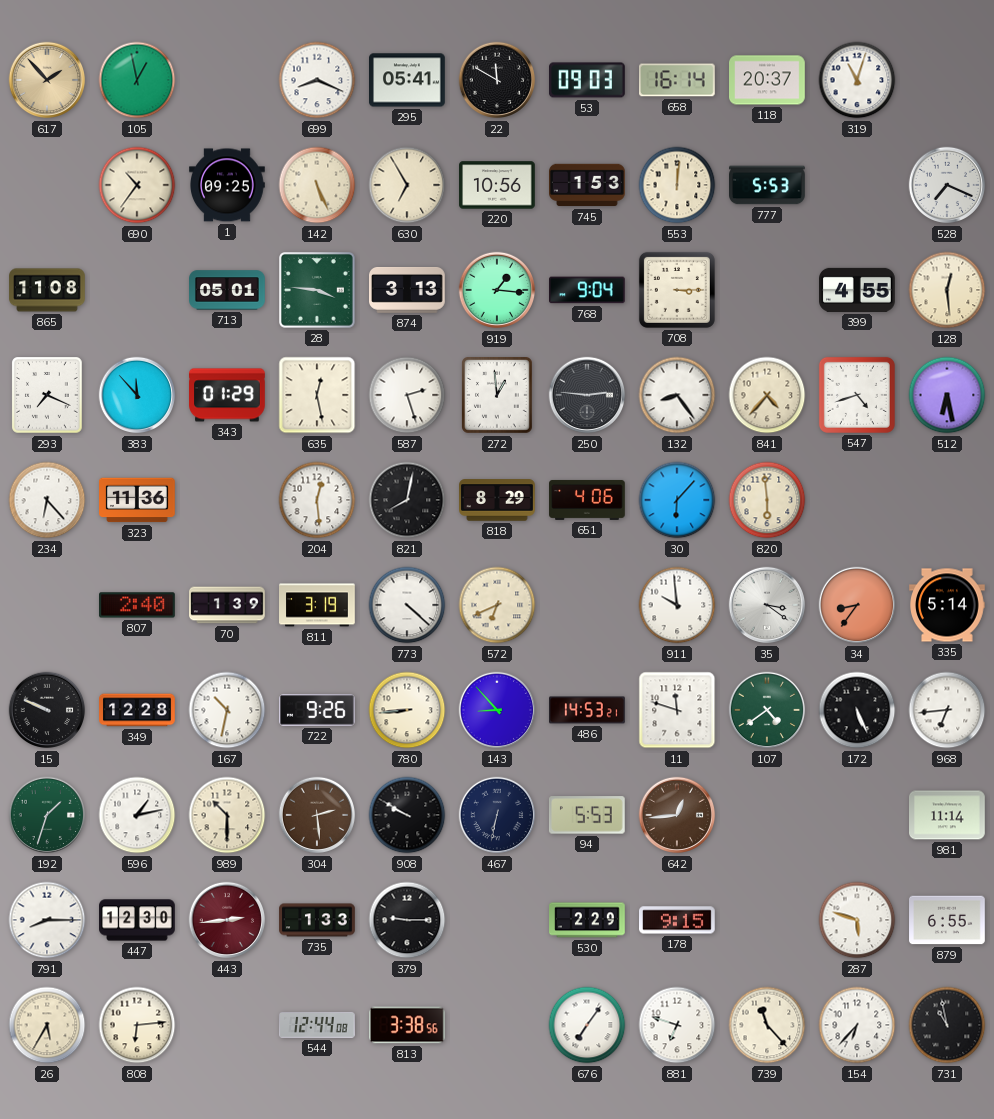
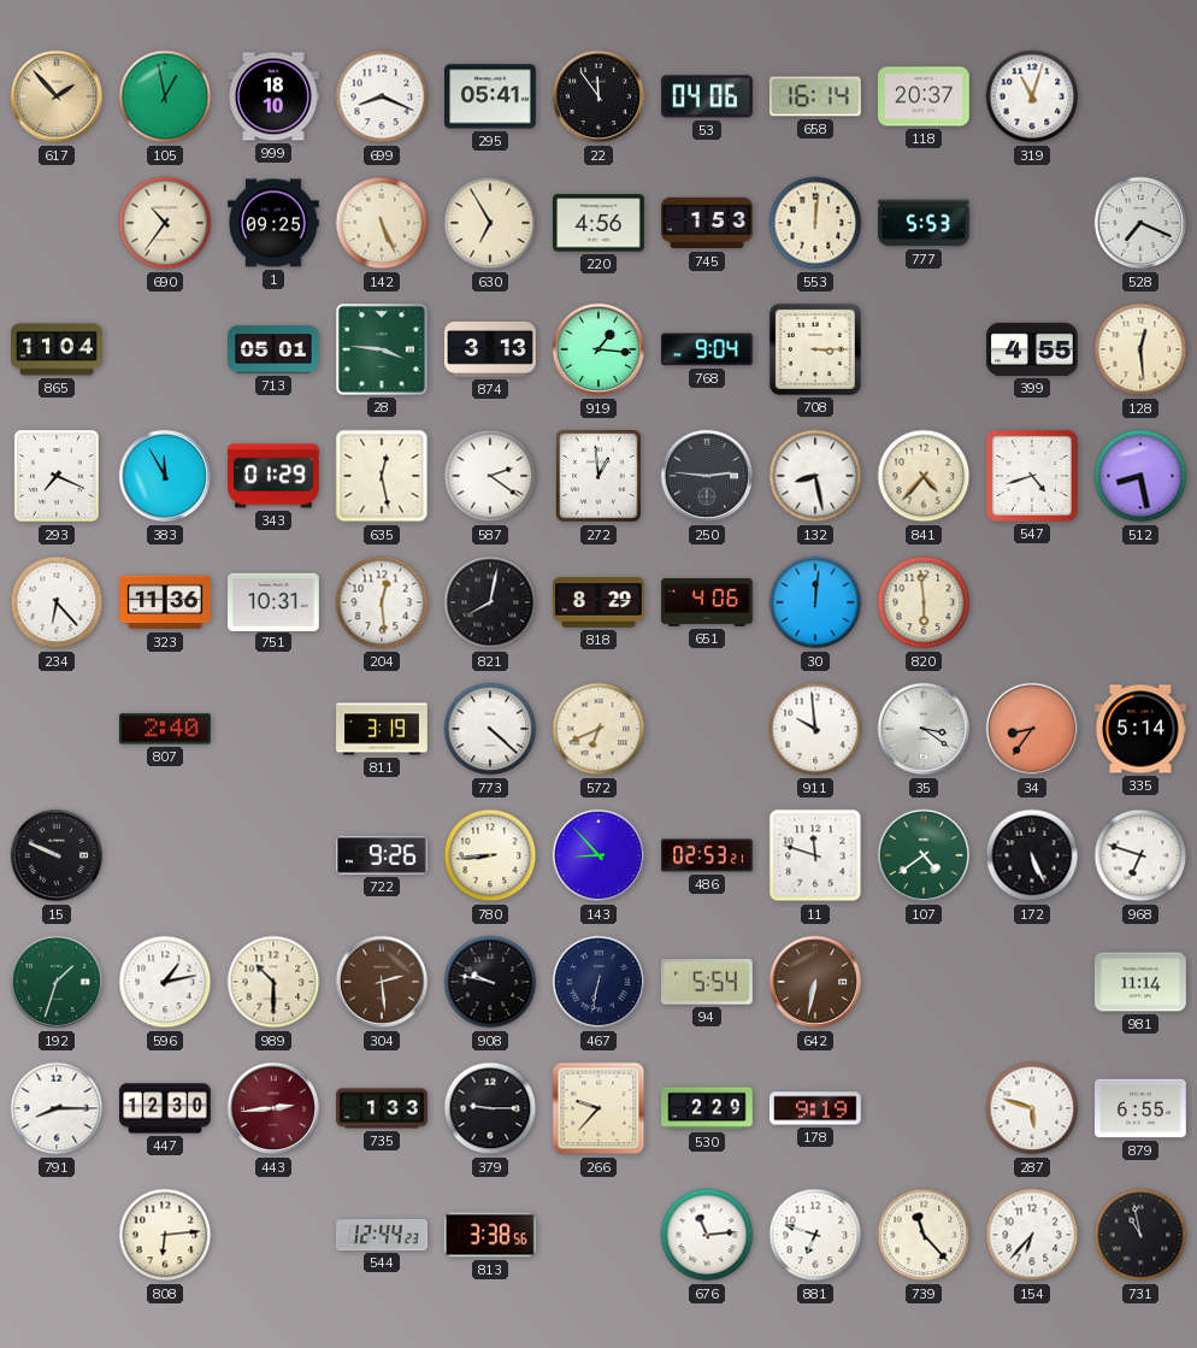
999: none -> 18:10 (275, 96)
22: 11:50 -> 11:54 (598, 96)
53: 09:03 -> 04:06 (708, 96)
220: 10:56 -> 4:56 (598, 223)
865: 11:08 -> 11:04 (57, 349)
383: 11:53 -> 11:55 (165, 476)
587: 2:27 -> 2:21 (490, 476)
132: 8:24 -> 8:28 (815, 476)
512: 6:28 -> 8:28 (1140, 476)
751: none -> 10:31 (275, 601)
30: 6:07 -> 12:01 (815, 602)
70: 1:39 -> none (227, 605)
349: 12:28 -> none (137, 710)
167: 10:32 -> none (227, 710)
486: 14:53 -> 02:53 (707, 855)
968: 6:44 -> 6:48 (1140, 855)
908: 9:50 -> 9:47 (490, 982)
94: 5:53 -> 5:54 (707, 982)
642: 12:44 -> 6:32 (815, 982)
266: none -> 9:37 (598, 1108)
178: 9:15 -> 9:19 (816, 1108)
26: 5:35 -> none (47, 1025)
544: 12:44:08 -> 12:44:23 (382, 1235)
676: 7:06 -> 11:14 (707, 1235)
